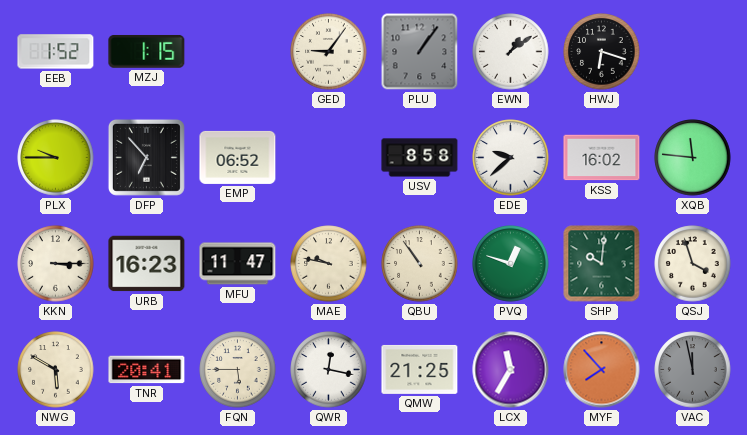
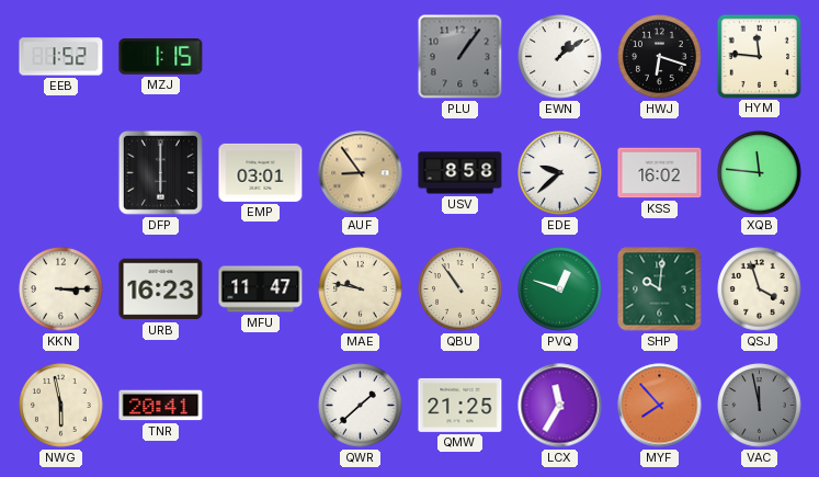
GED: 9:06 -> none (329, 52)
HYM: none -> 11:46 (759, 56)
PLX: 9:45 -> none (56, 158)
DFP: 6:53 -> 6:00 (160, 172)
EMP: 06:52 -> 03:01 (261, 172)
AUF: none -> 8:54 (361, 173)
NWG: 5:50 -> 5:58 (61, 406)
FQN: 5:45 -> none (238, 370)
QWR: 12:17 -> 1:38 (361, 406)
